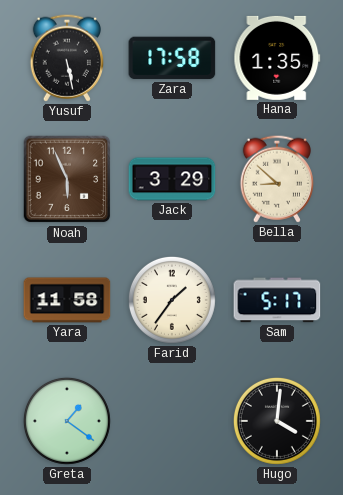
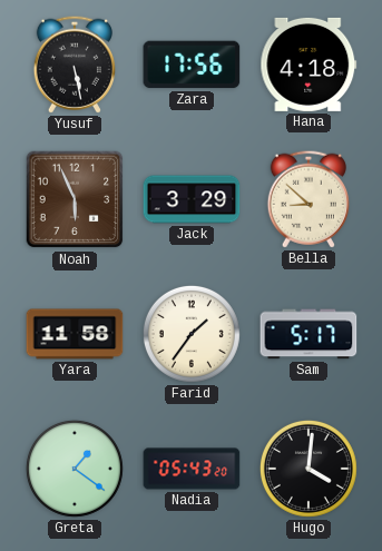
Zara: 17:58 -> 17:56 (192, 65)
Hana: 1:35 -> 4:18 (308, 65)
Nadia: none -> 05:43 (192, 469)
